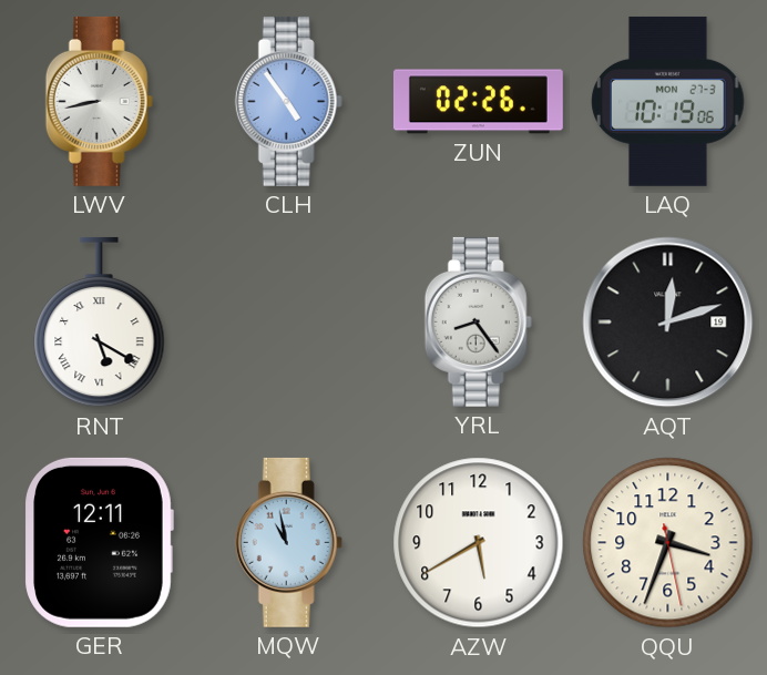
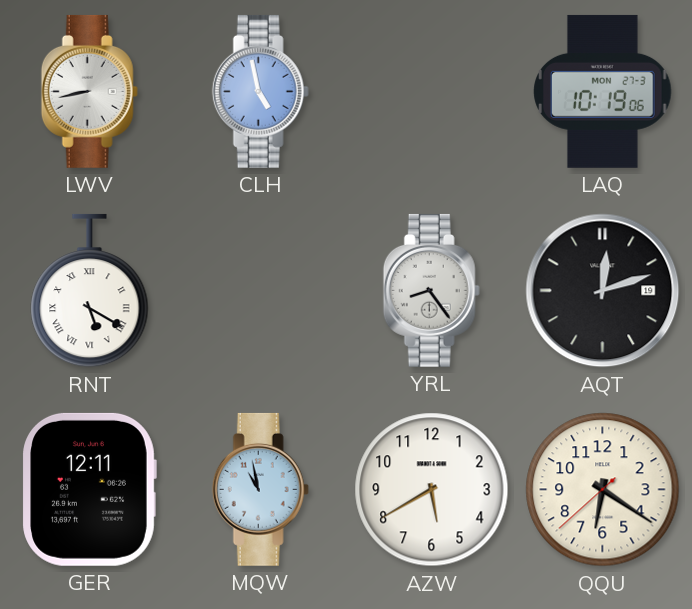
CLH: 4:54 -> 4:58 (260, 91)
ZUN: 02:26 -> none (478, 102)
QQU: 3:33 -> 6:20 (603, 490)
